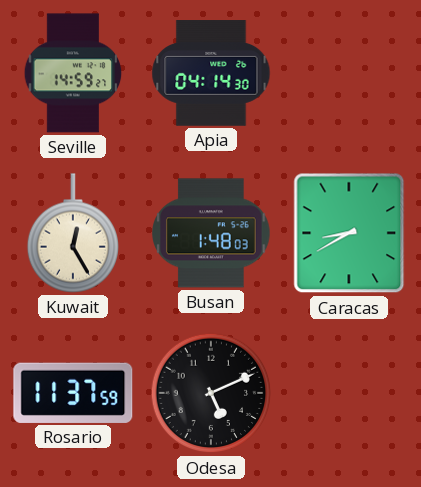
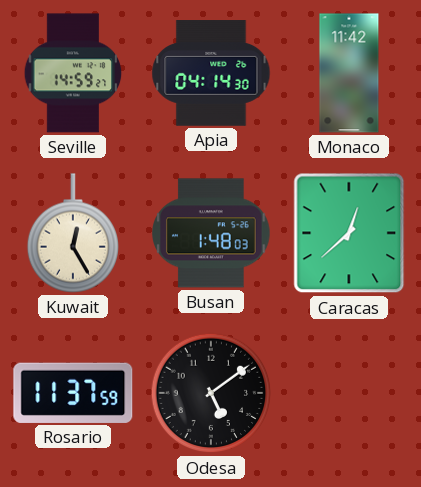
Monaco: none -> 11:42 (349, 73)
Caracas: 8:40 -> 12:38 (349, 233)
Odesa: 5:11 -> 5:09 (211, 393)
